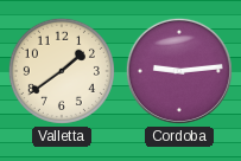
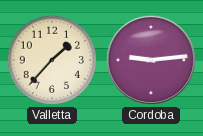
Valletta: 1:39 -> 1:37 (52, 60)
